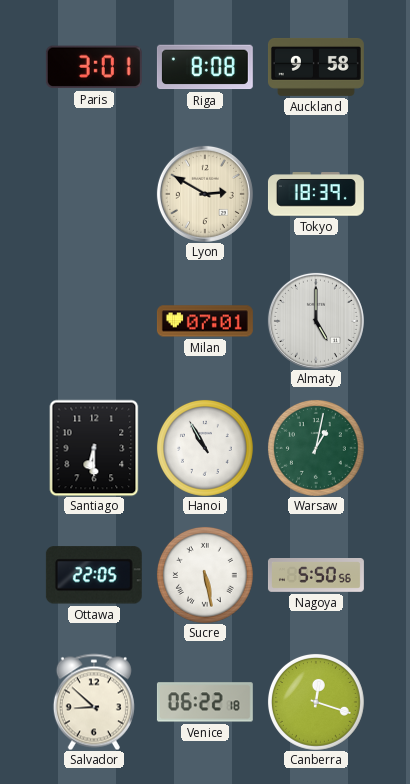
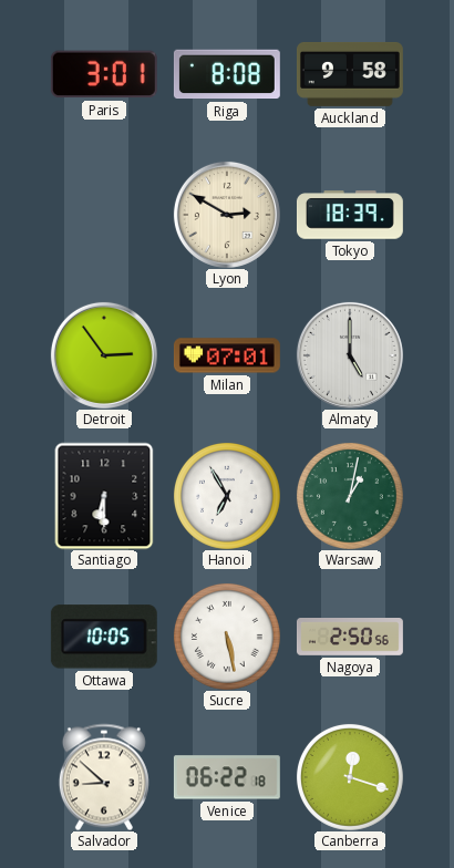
Detroit: none -> 2:54 (104, 355)
Hanoi: 10:55 -> 6:55 (227, 496)
Ottawa: 22:05 -> 10:05 (104, 637)
Nagoya: 5:50 -> 2:50 (350, 638)
